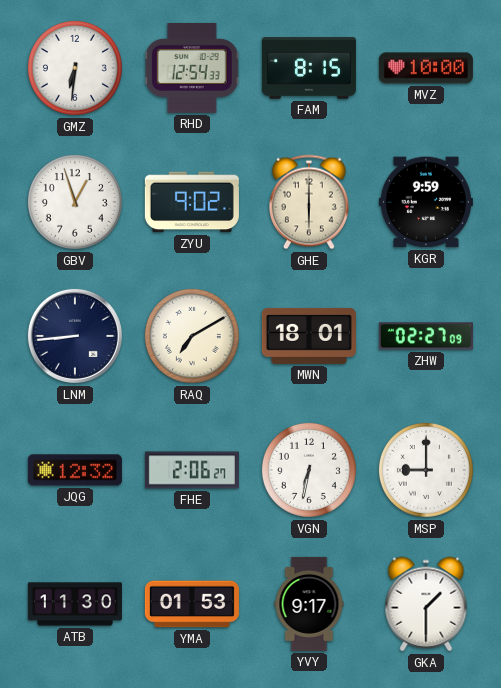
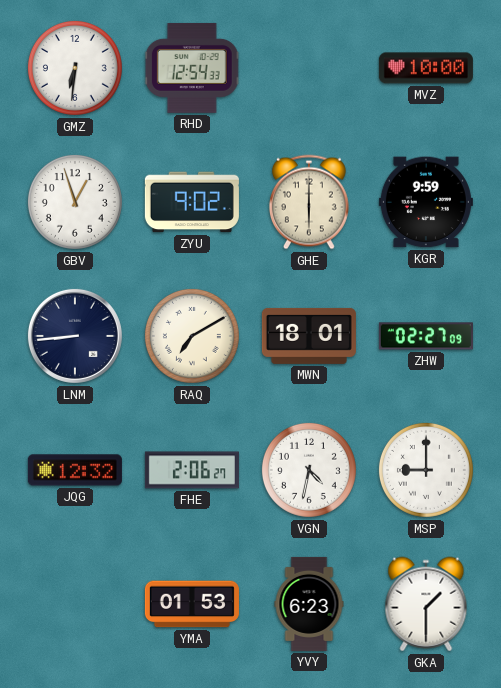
FAM: 8:15 -> none (309, 68)
VGN: 6:32 -> 4:32 (309, 470)
ATB: 11:30 -> none (75, 604)
YVY: 9:17 -> 6:23 (309, 604)
